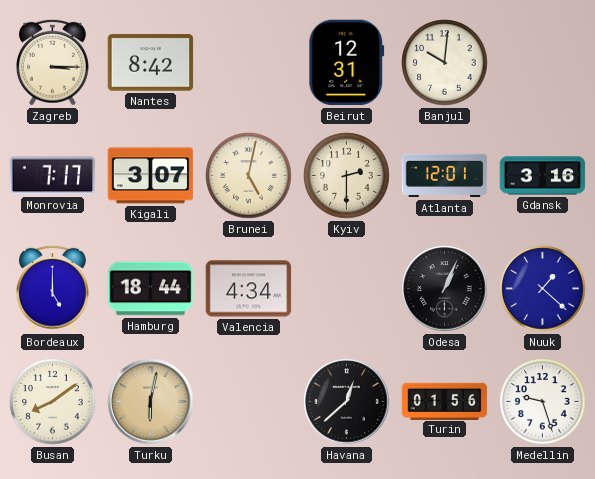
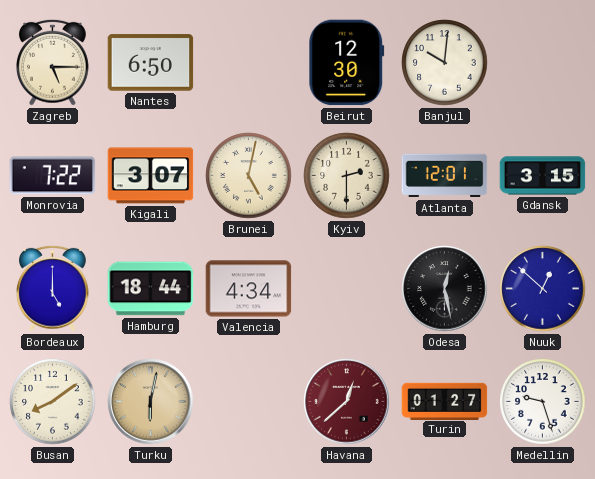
Zagreb: 3:15 -> 5:15 (53, 62)
Nantes: 8:42 -> 6:50 (151, 63)
Beirut: 12:31 -> 12:30 (347, 63)
Monrovia: 7:17 -> 7:22 (53, 176)
Gdansk: 3:16 -> 3:15 (543, 176)
Odesa: 1:04 -> 12:28 (445, 289)
Nuuk: 1:22 -> 12:52 (543, 289)
Havana dial: black -> burgundy (347, 402)
Turin: 01:56 -> 01:27 (445, 401)
